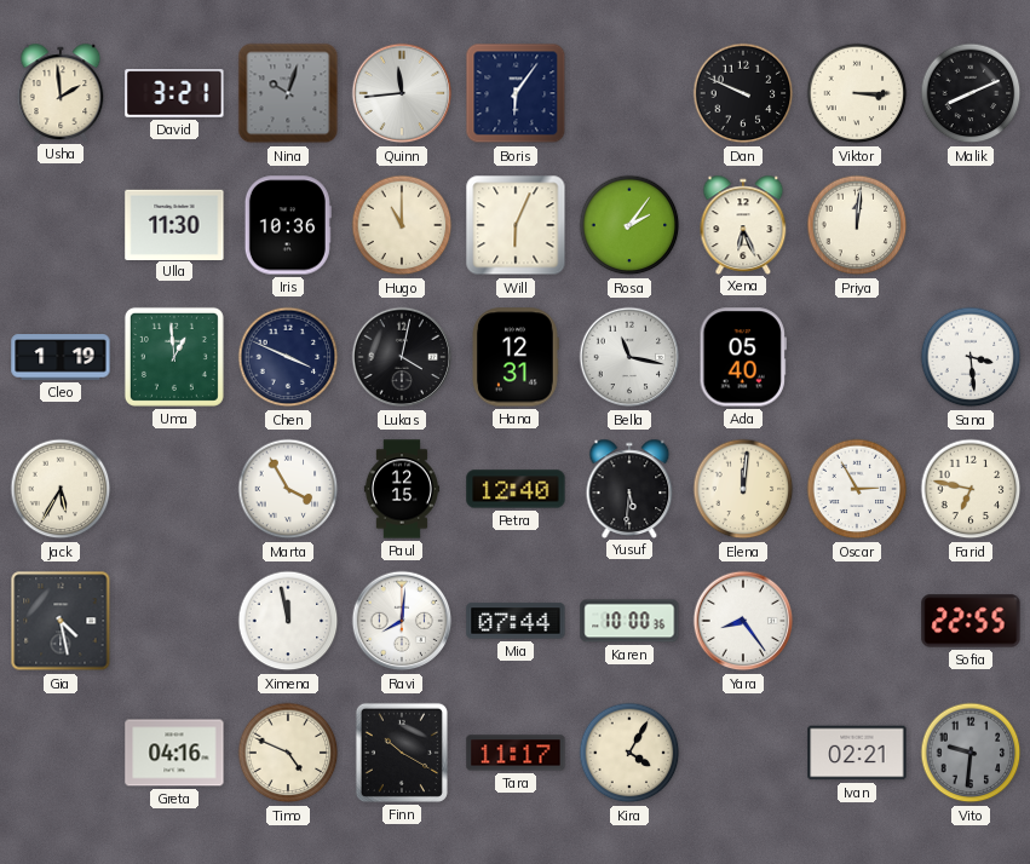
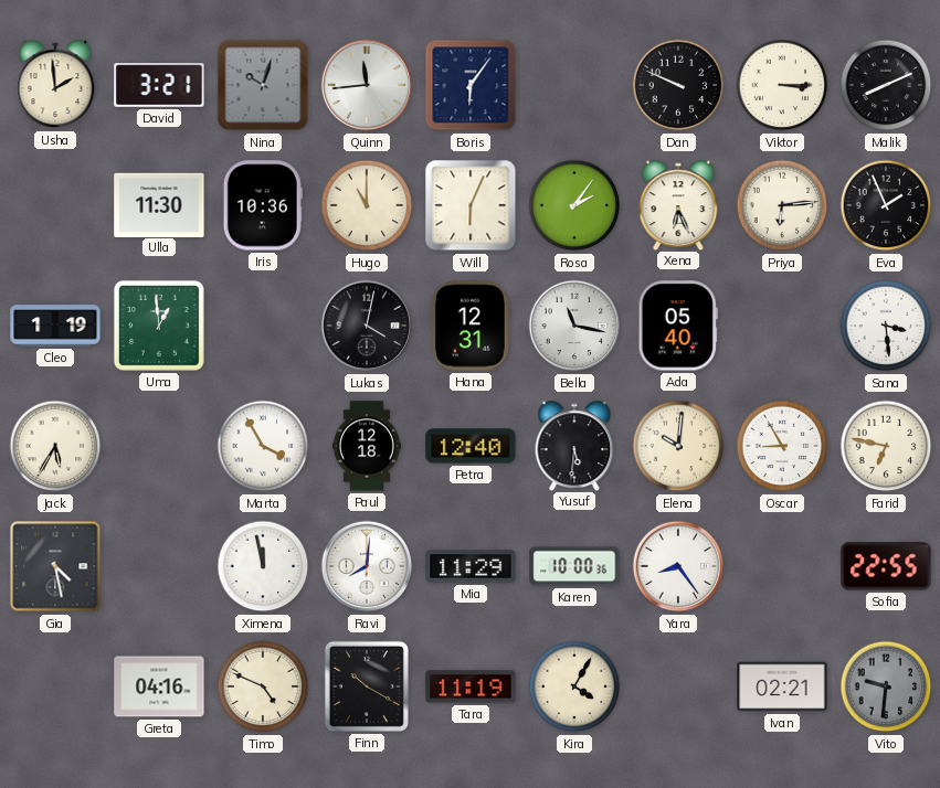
Priya: 12:01 -> 6:14 (782, 205)
Eva: none -> 1:56 (886, 205)
Chen: 3:49 -> none (288, 357)
Paul: 12:15 -> 12:18 (367, 446)
Elena: 12:01 -> 10:01 (678, 446)
Oscar: 2:55 -> 8:55 (782, 446)
Mia: 07:44 -> 11:29 (471, 566)
Tara: 11:17 -> 11:19 (471, 686)
